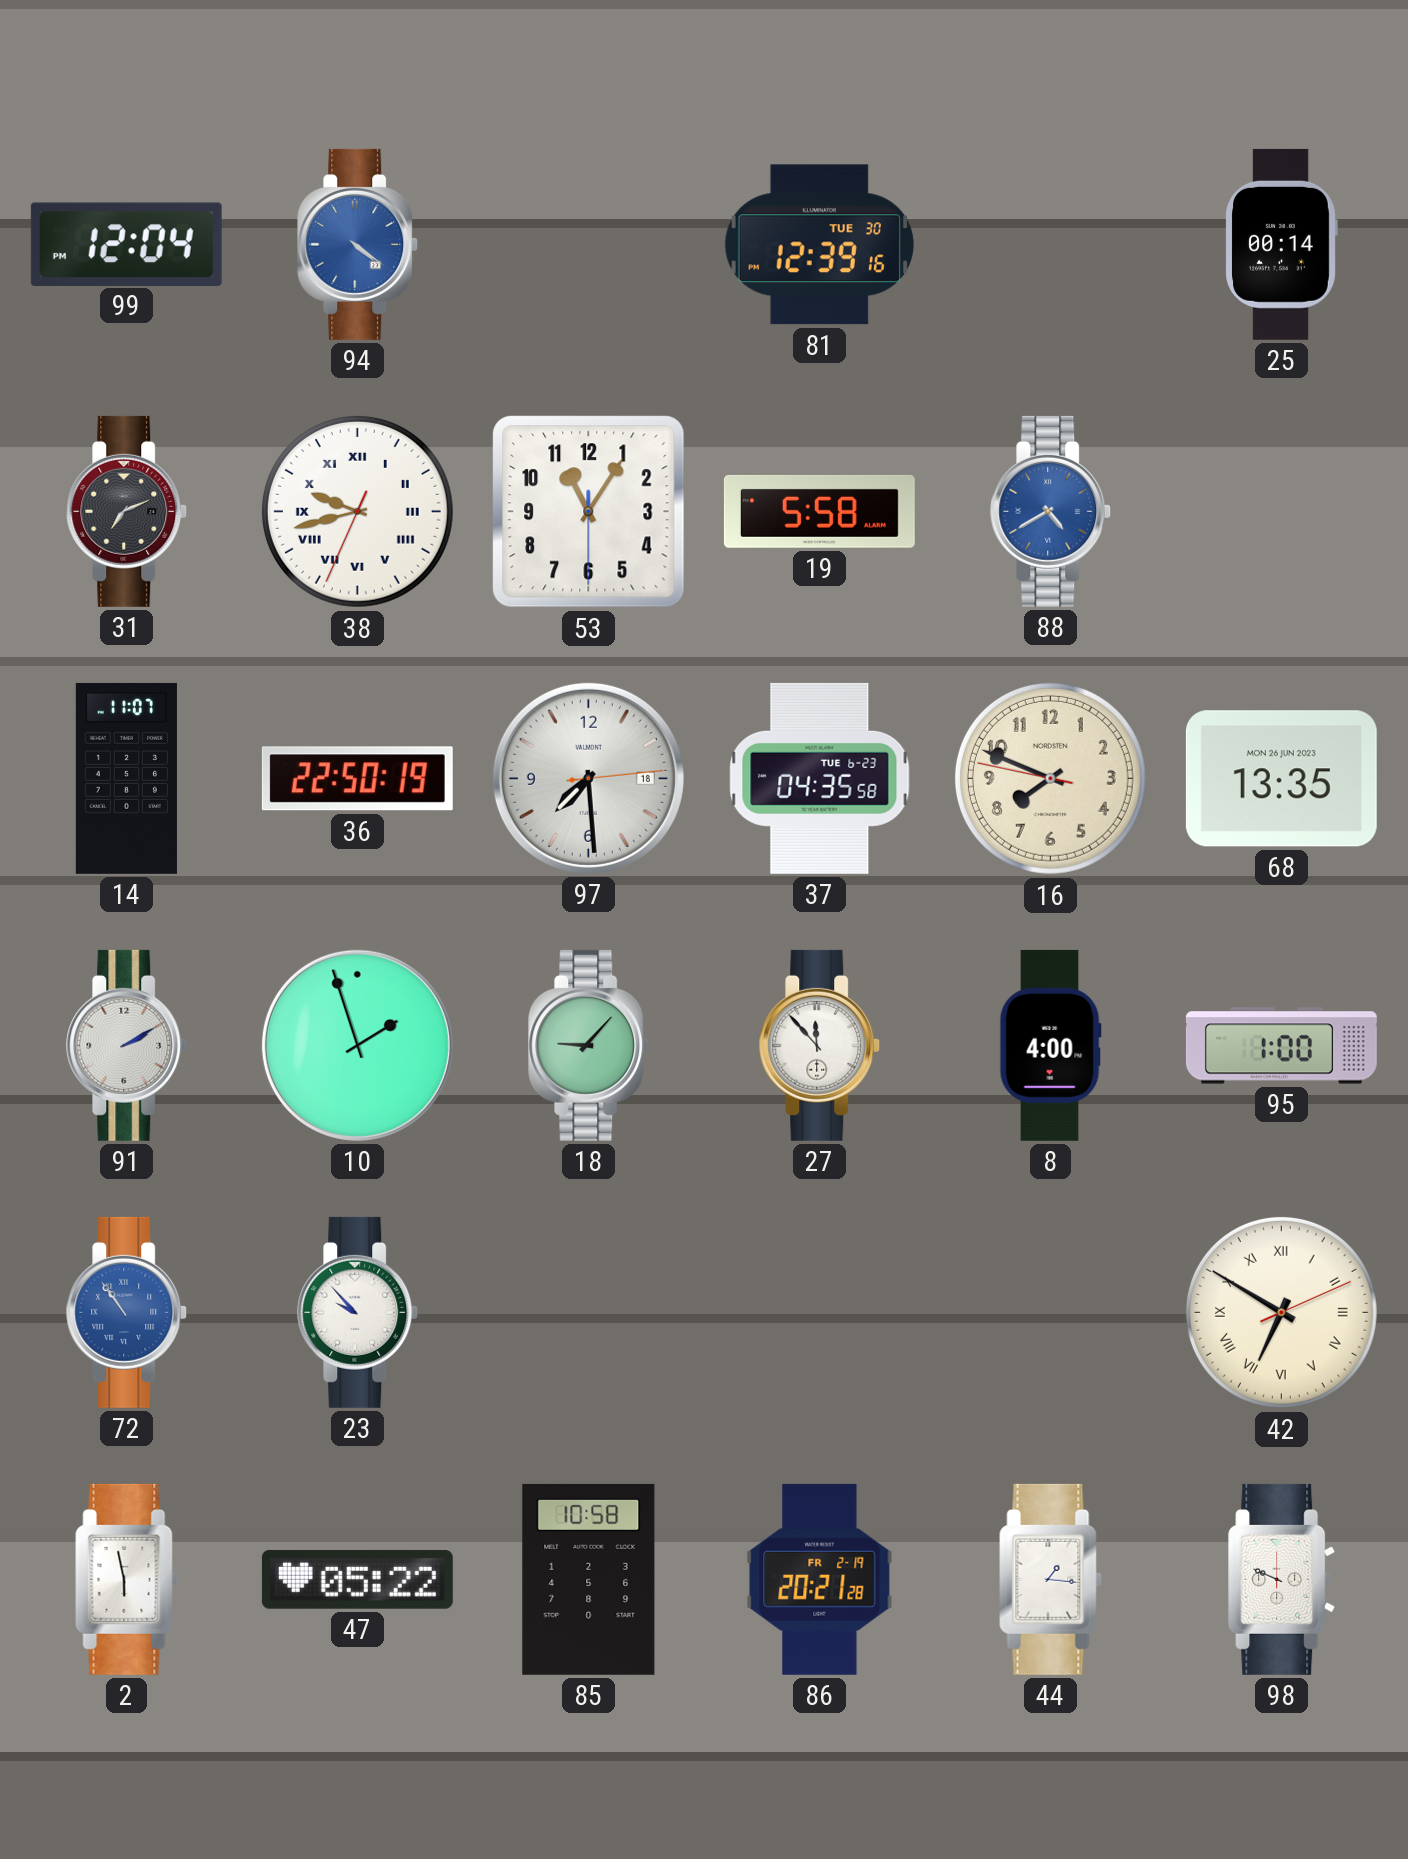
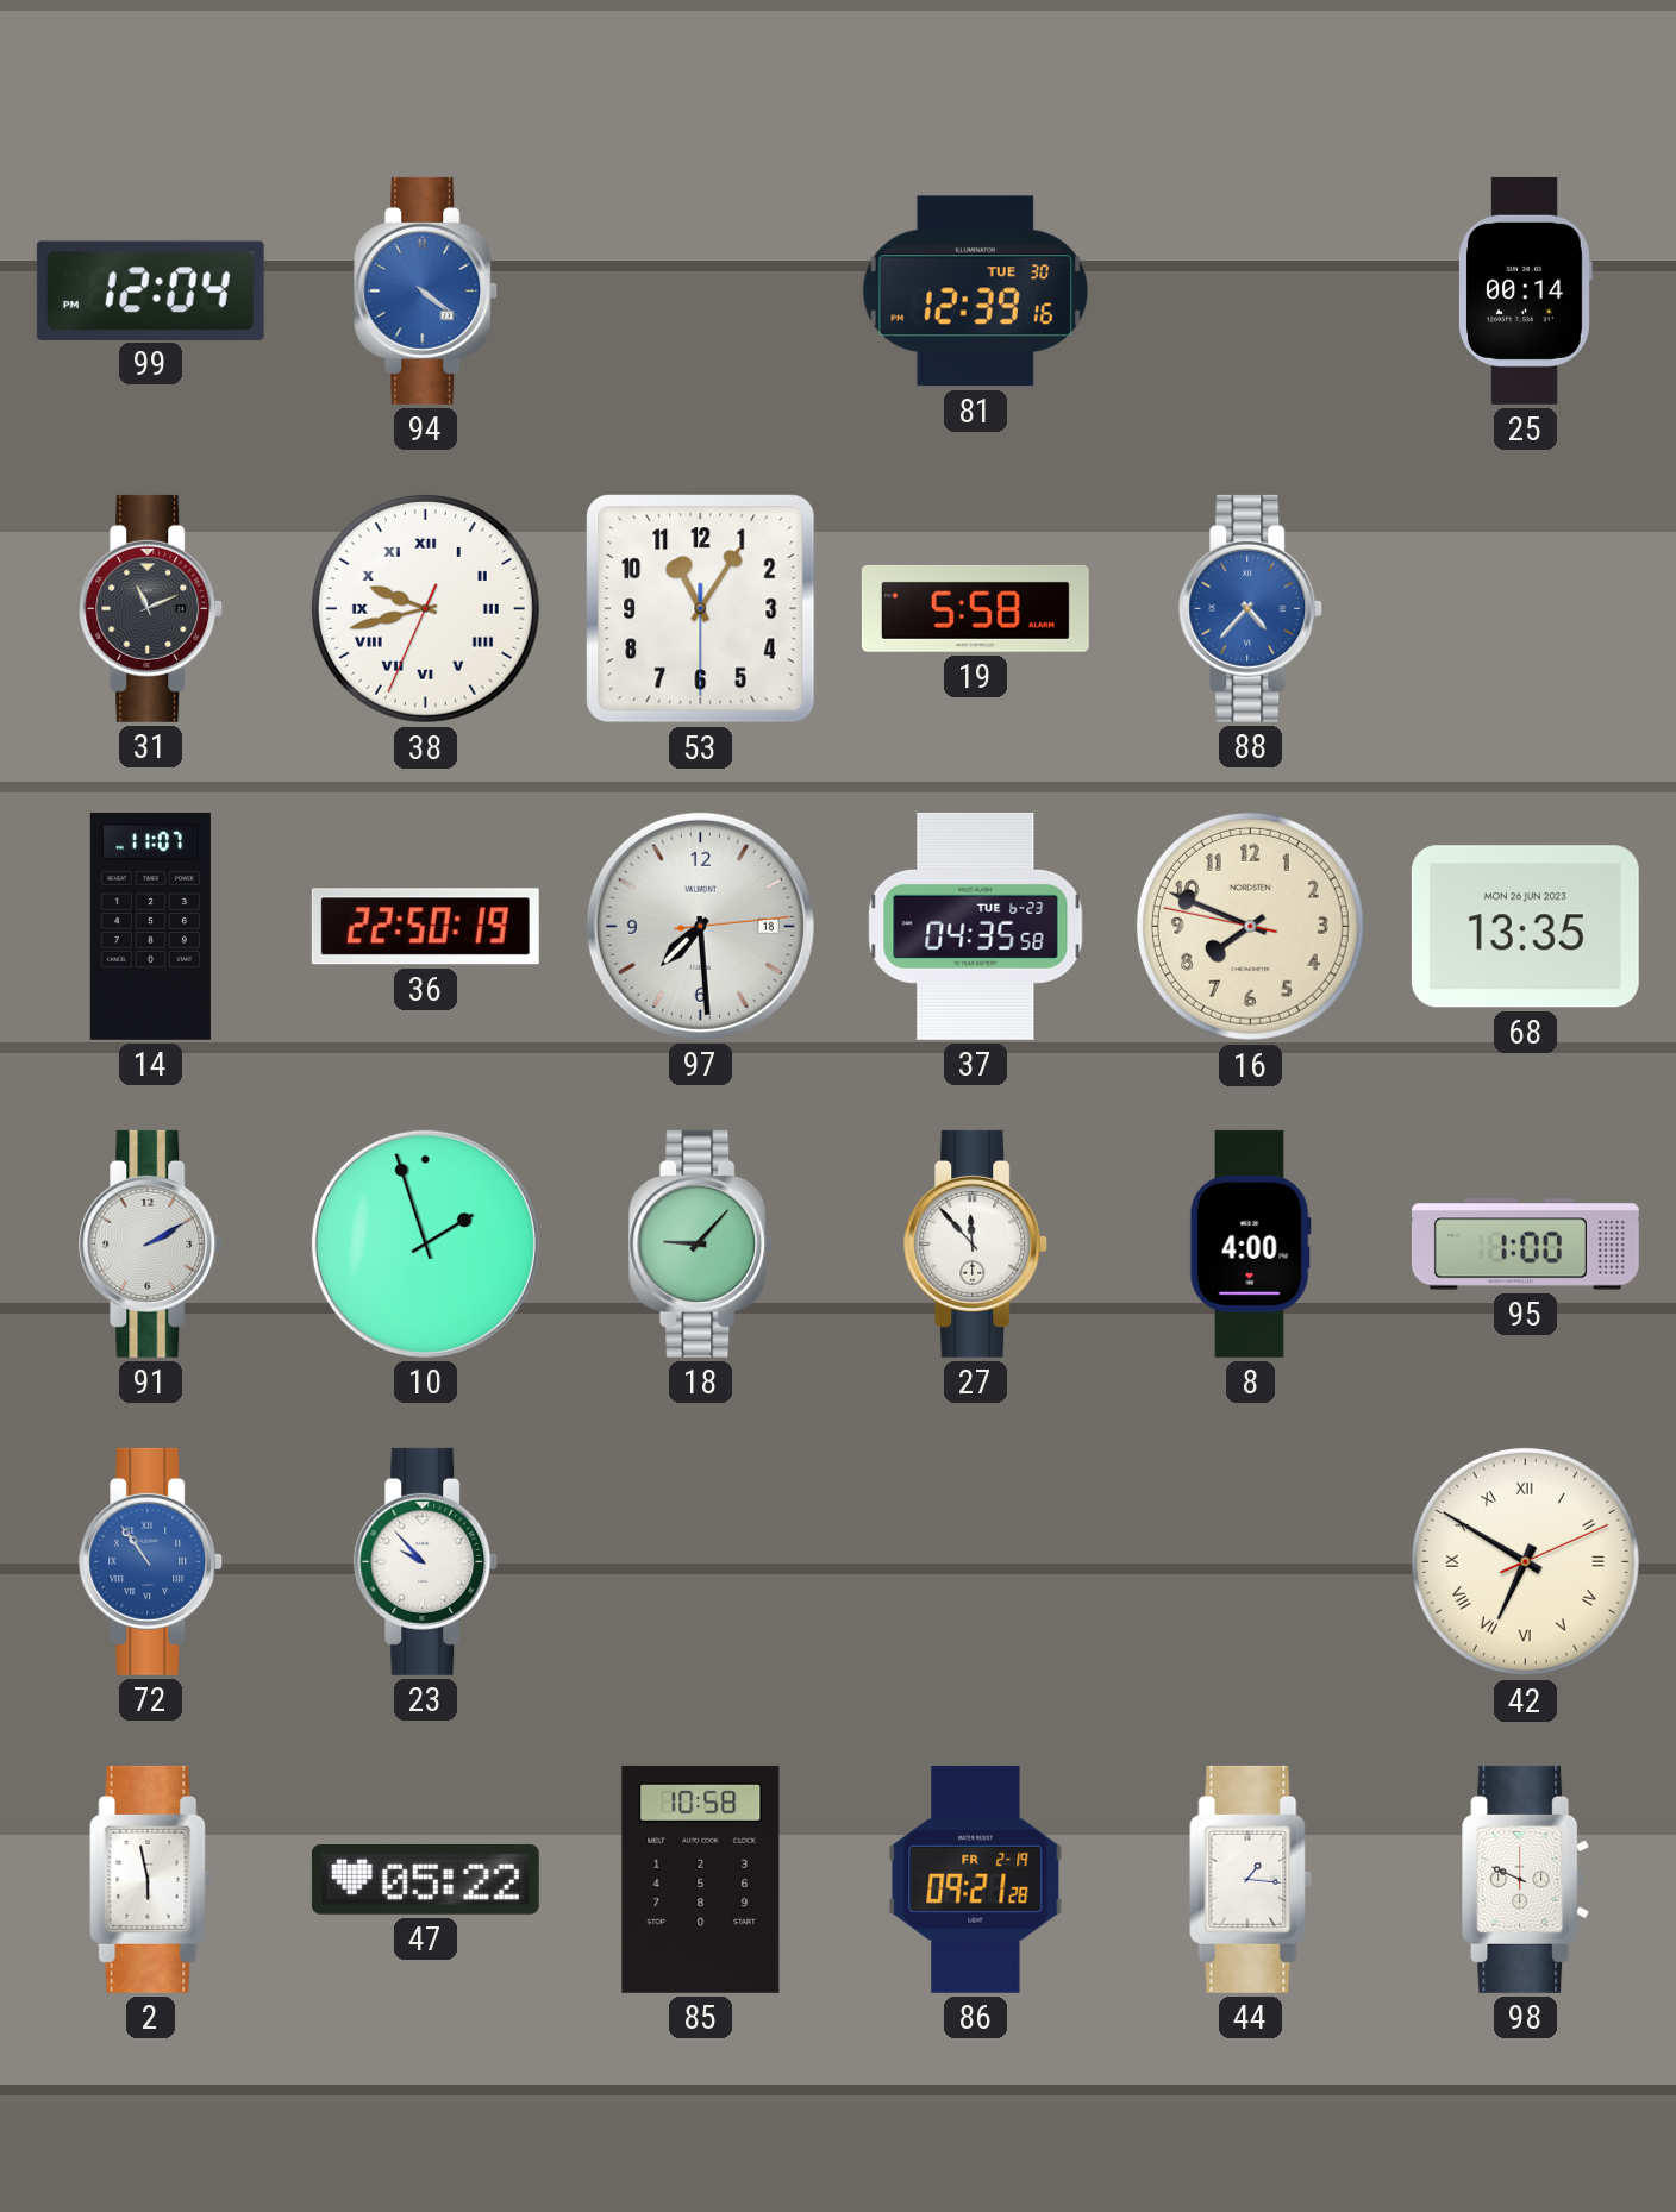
31: 7:11 -> 11:11 (151, 608)
88: 4:40 -> 4:37 (1251, 608)
86: 20:21 -> 09:21 (976, 1879)
